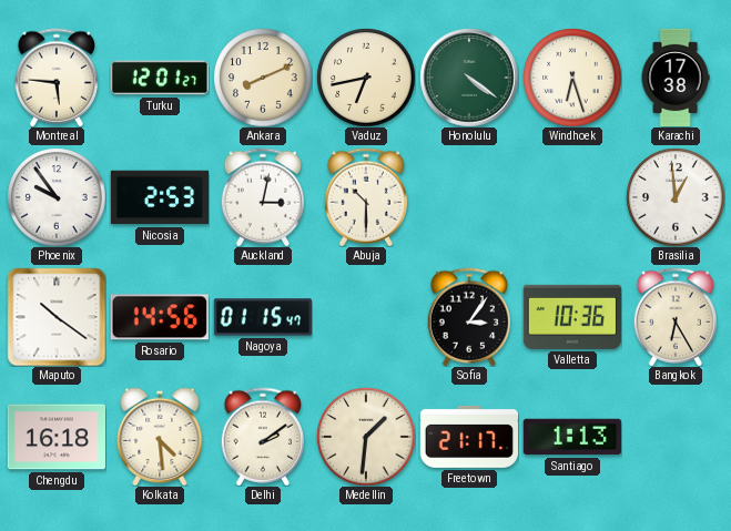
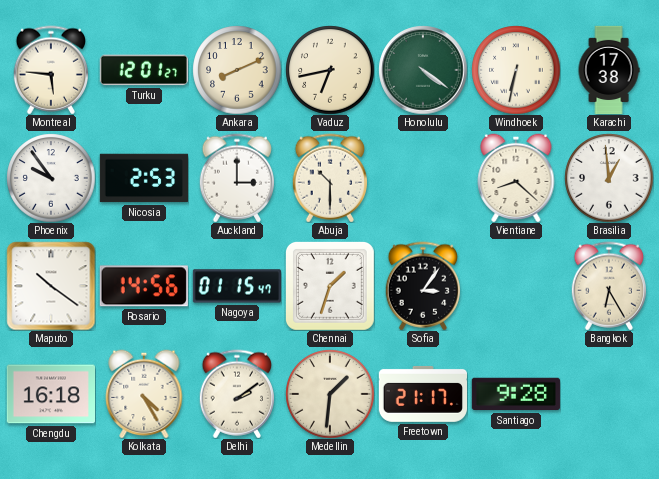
Windhoek: 6:27 -> 6:32 (516, 70)
Auckland: 3:02 -> 3:00 (236, 178)
Vientiane: none -> 8:22 (516, 178)
Chennai: none -> 1:33 (330, 286)
Valletta: 10:36 -> none (572, 317)
Kolkata: 4:29 -> 4:25 (144, 394)
Santiago: 1:13 -> 9:28 (516, 394)
